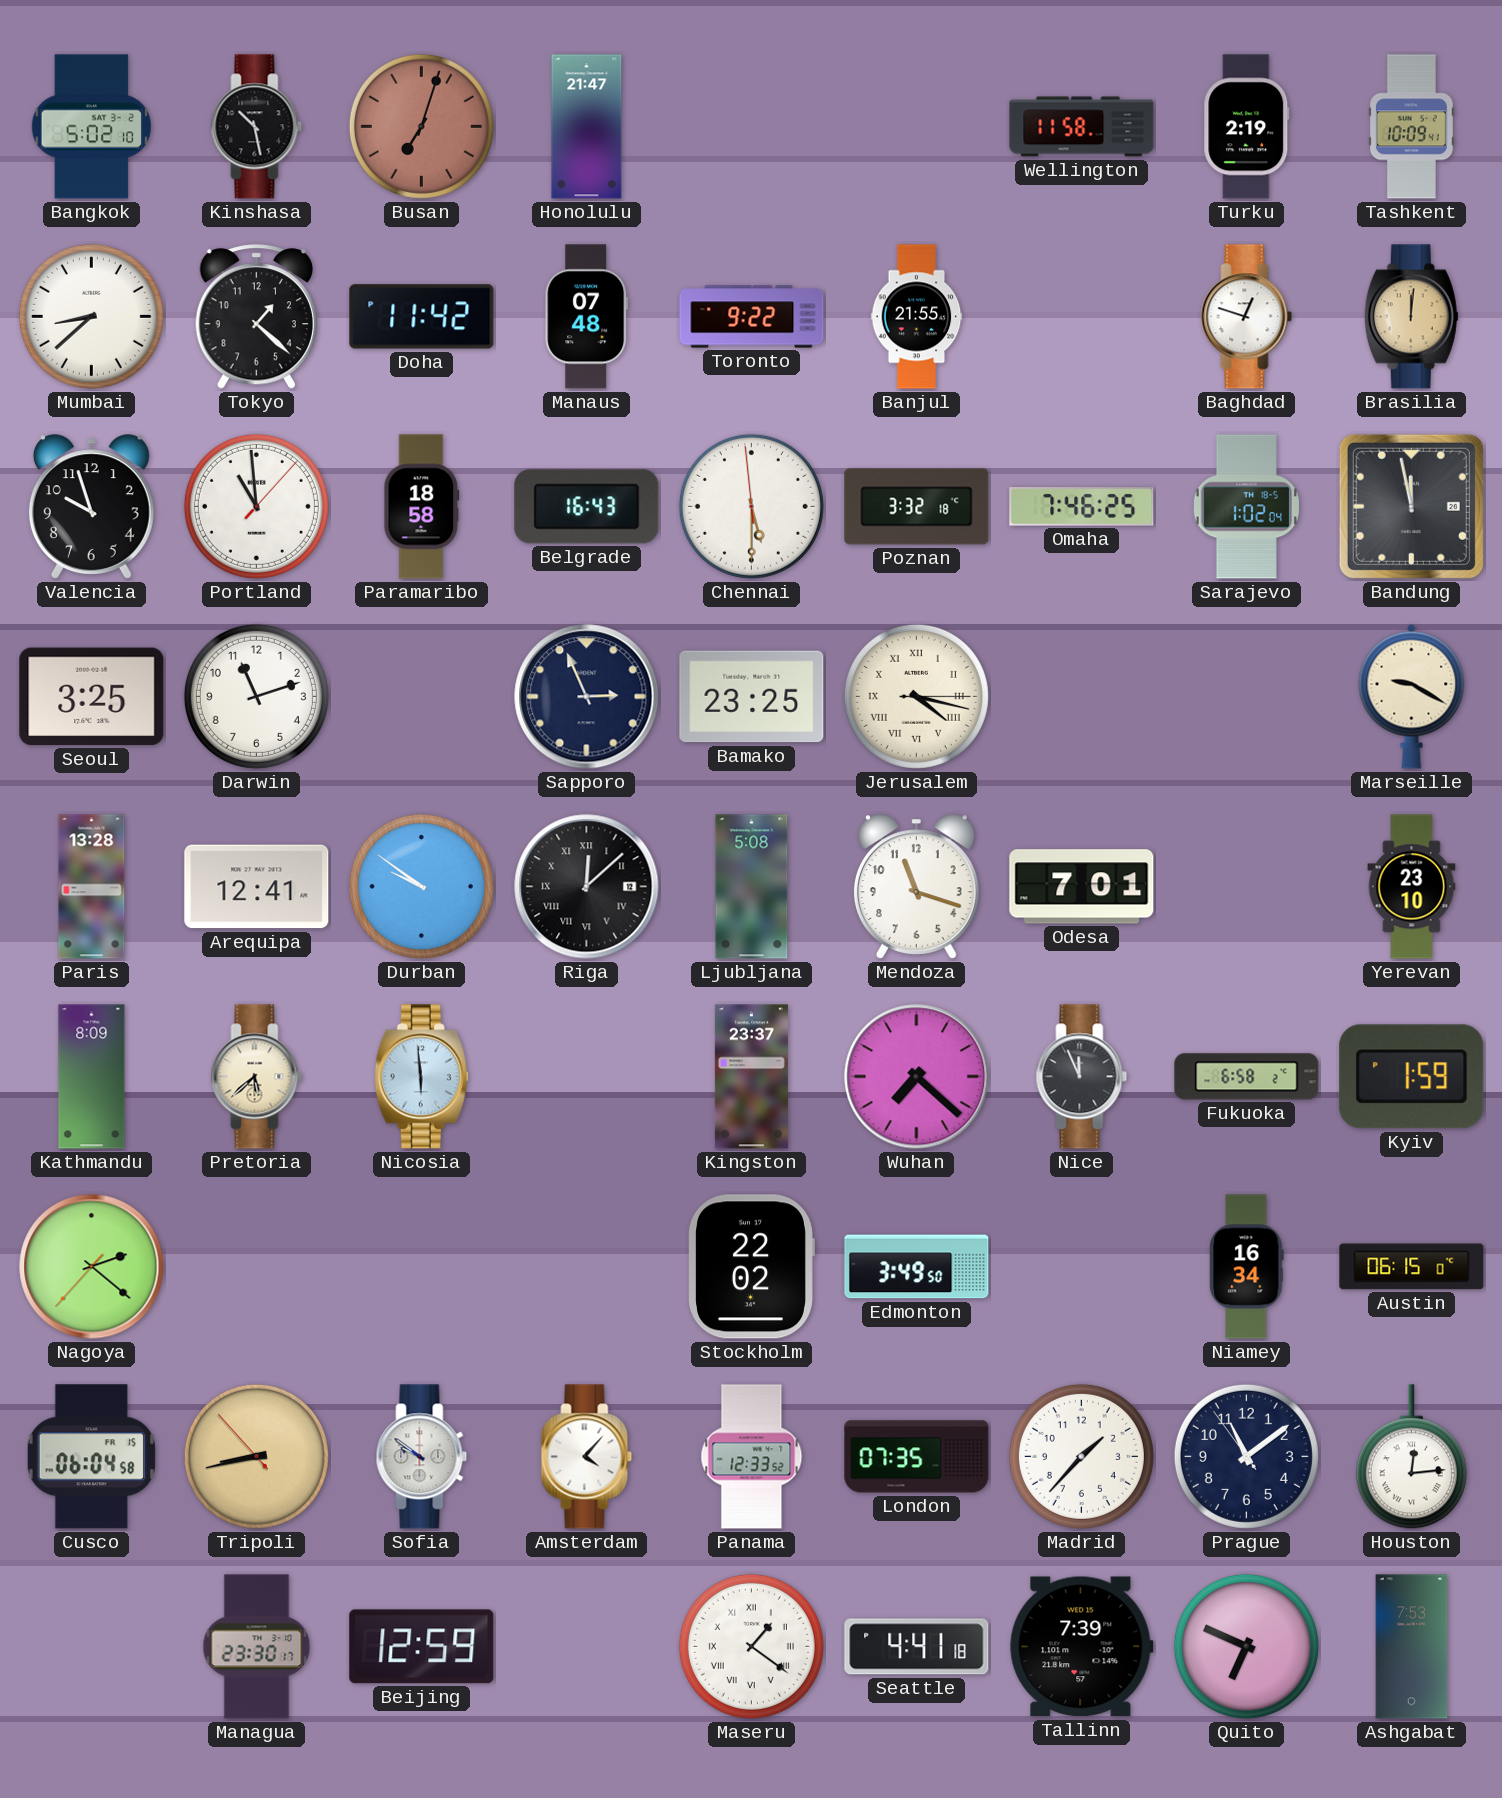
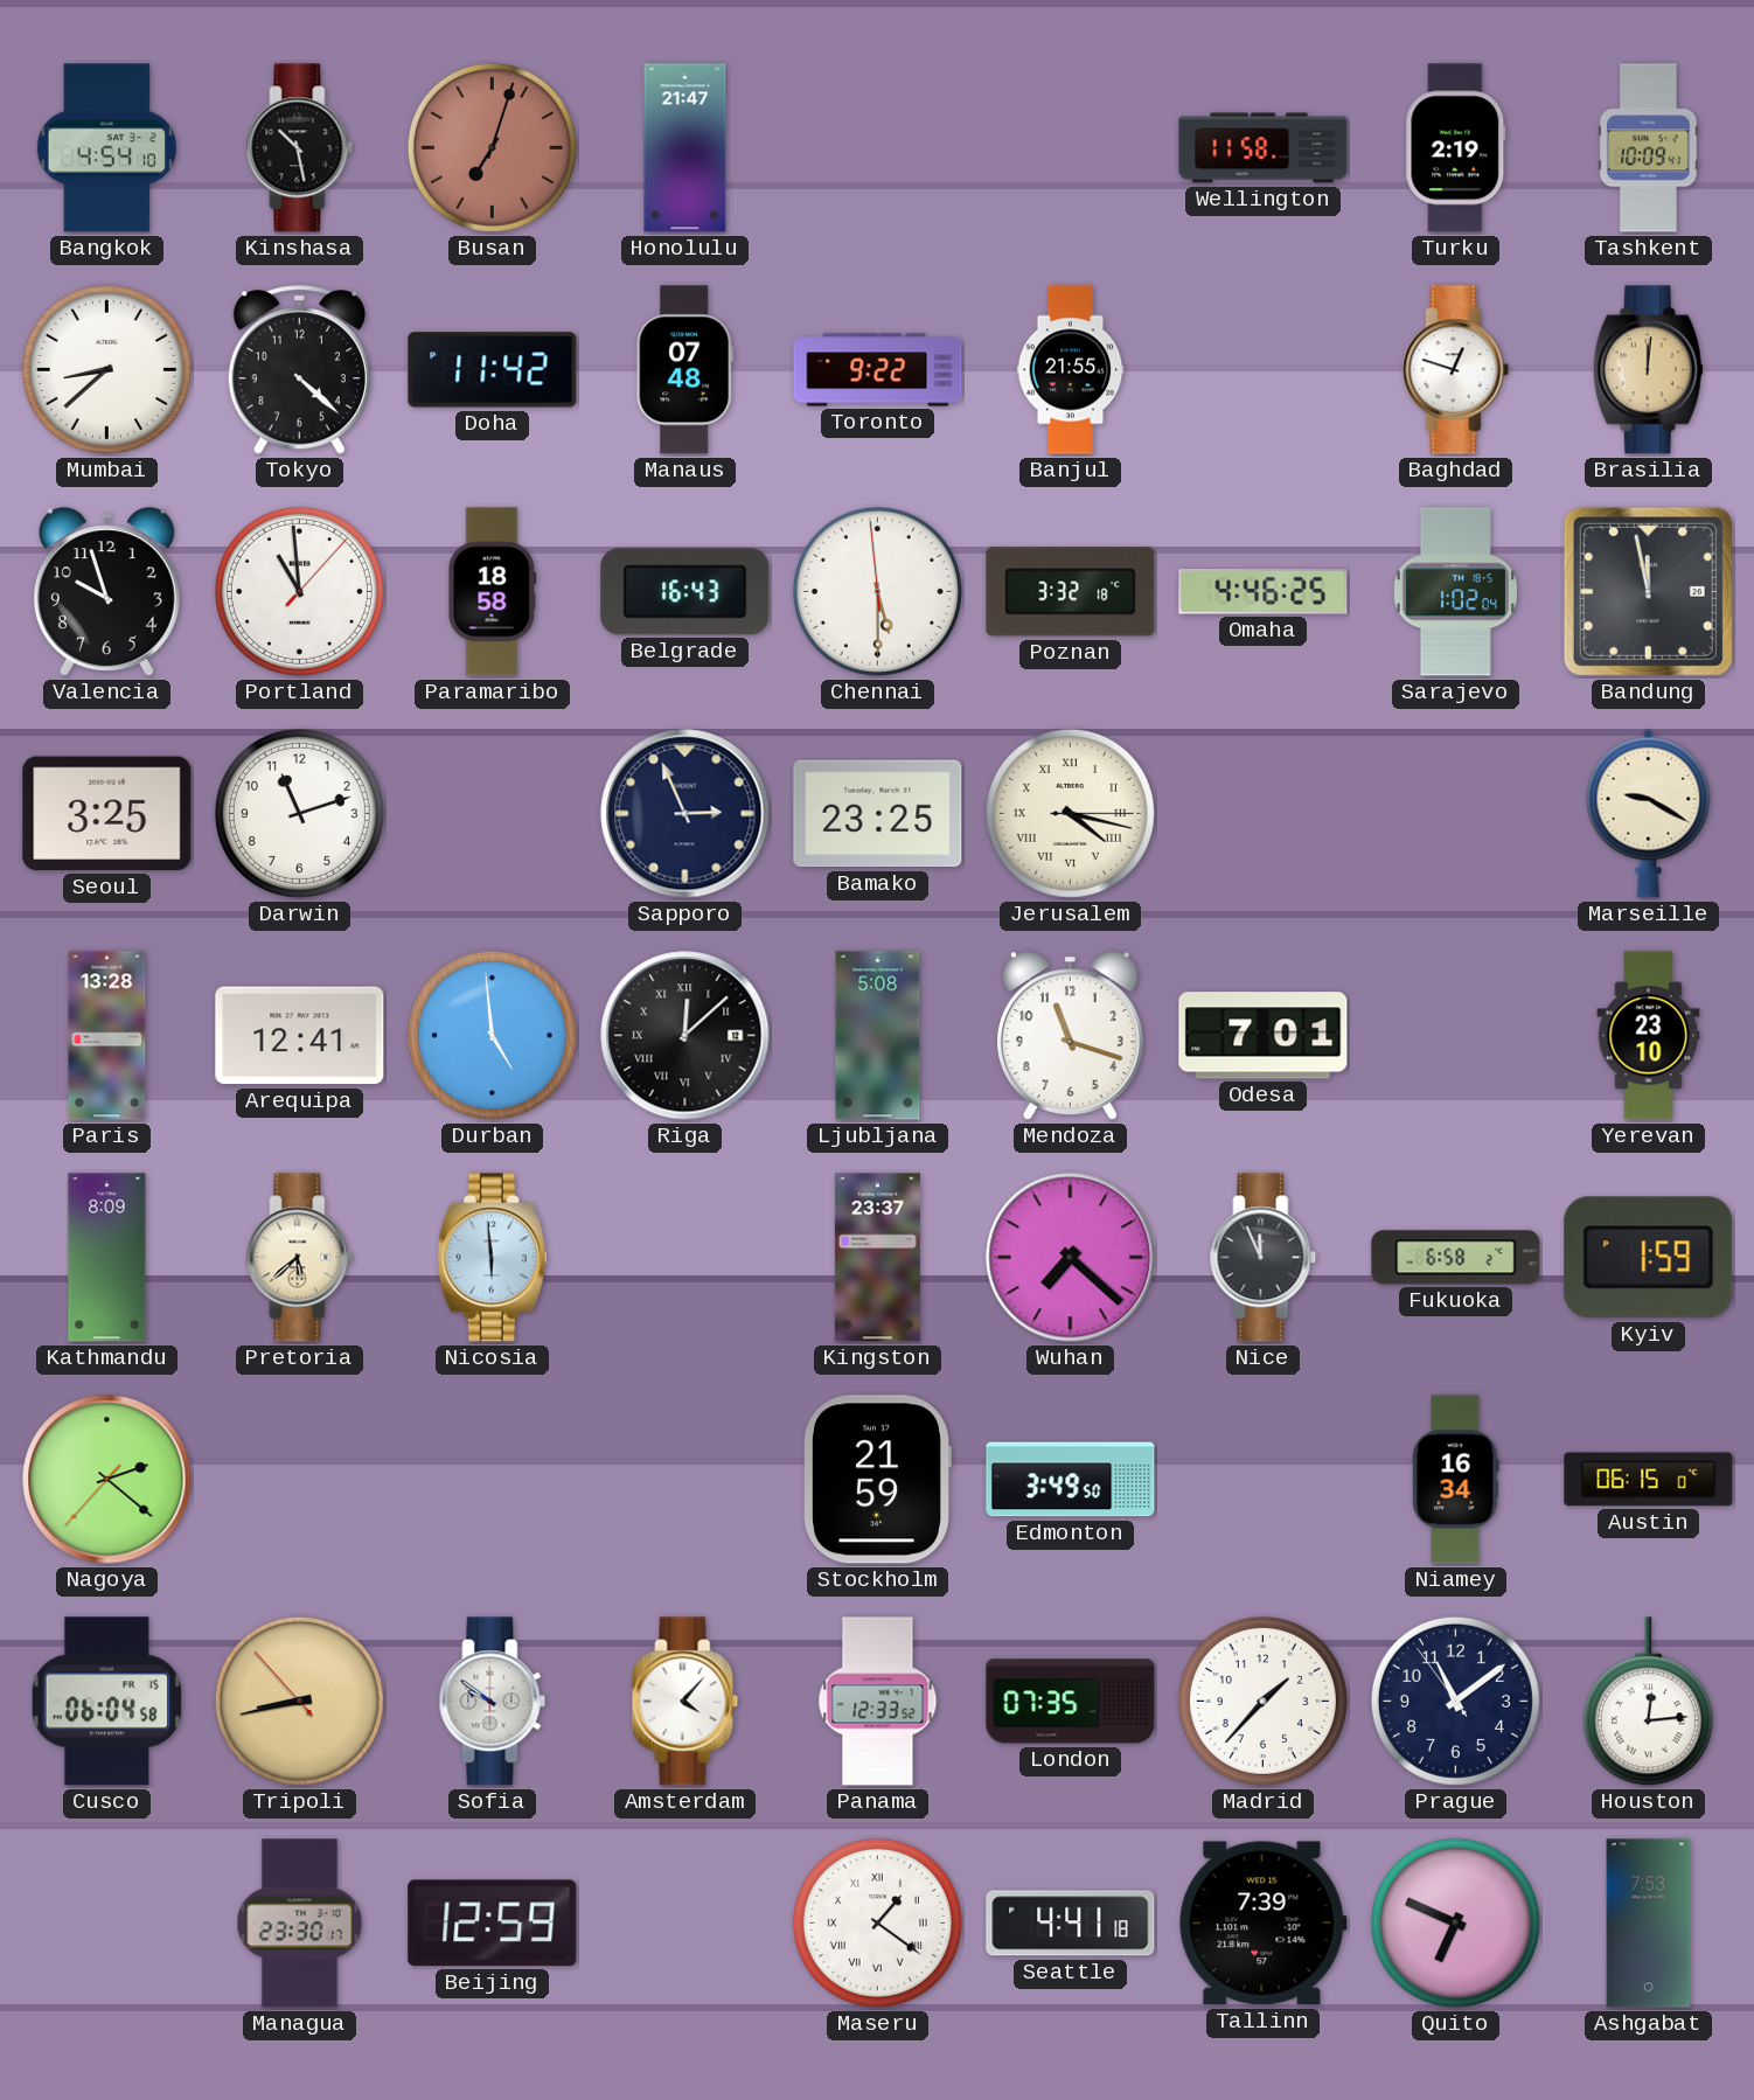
Bangkok: 5:02 -> 4:54 (106, 148)
Tokyo: 1:22 -> 4:22 (299, 370)
Omaha: 7:46 -> 4:46 (1264, 592)
Durban: 9:51 -> 4:59 (492, 1035)
Stockholm: 22:02 -> 21:59 (878, 1480)
